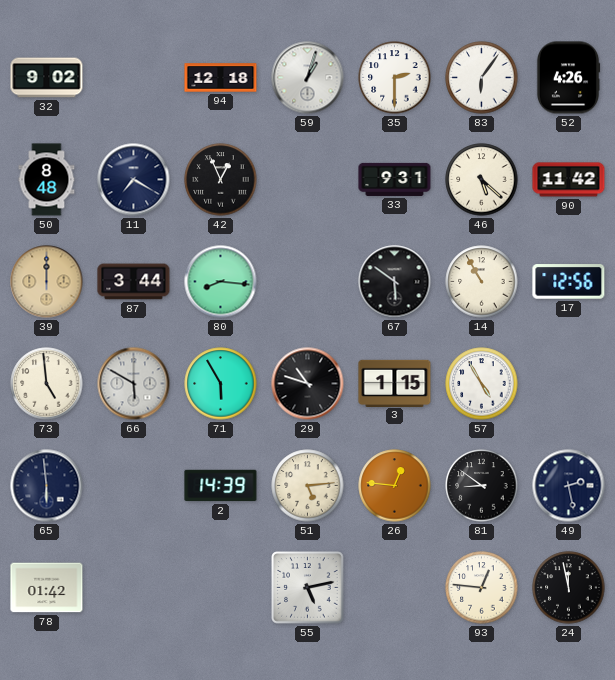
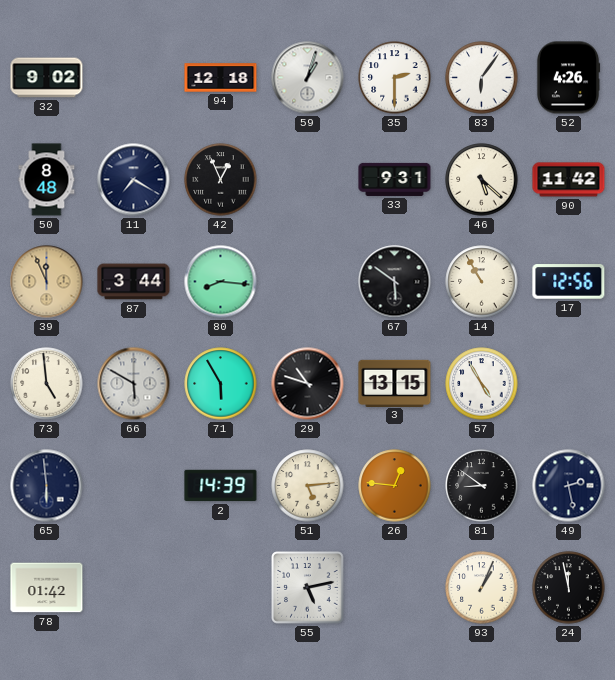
39: 12:00 -> 11:56 (47, 282)
3: 1:15 -> 13:15 (395, 383)
93: 12:46 -> 1:04 (482, 588)
